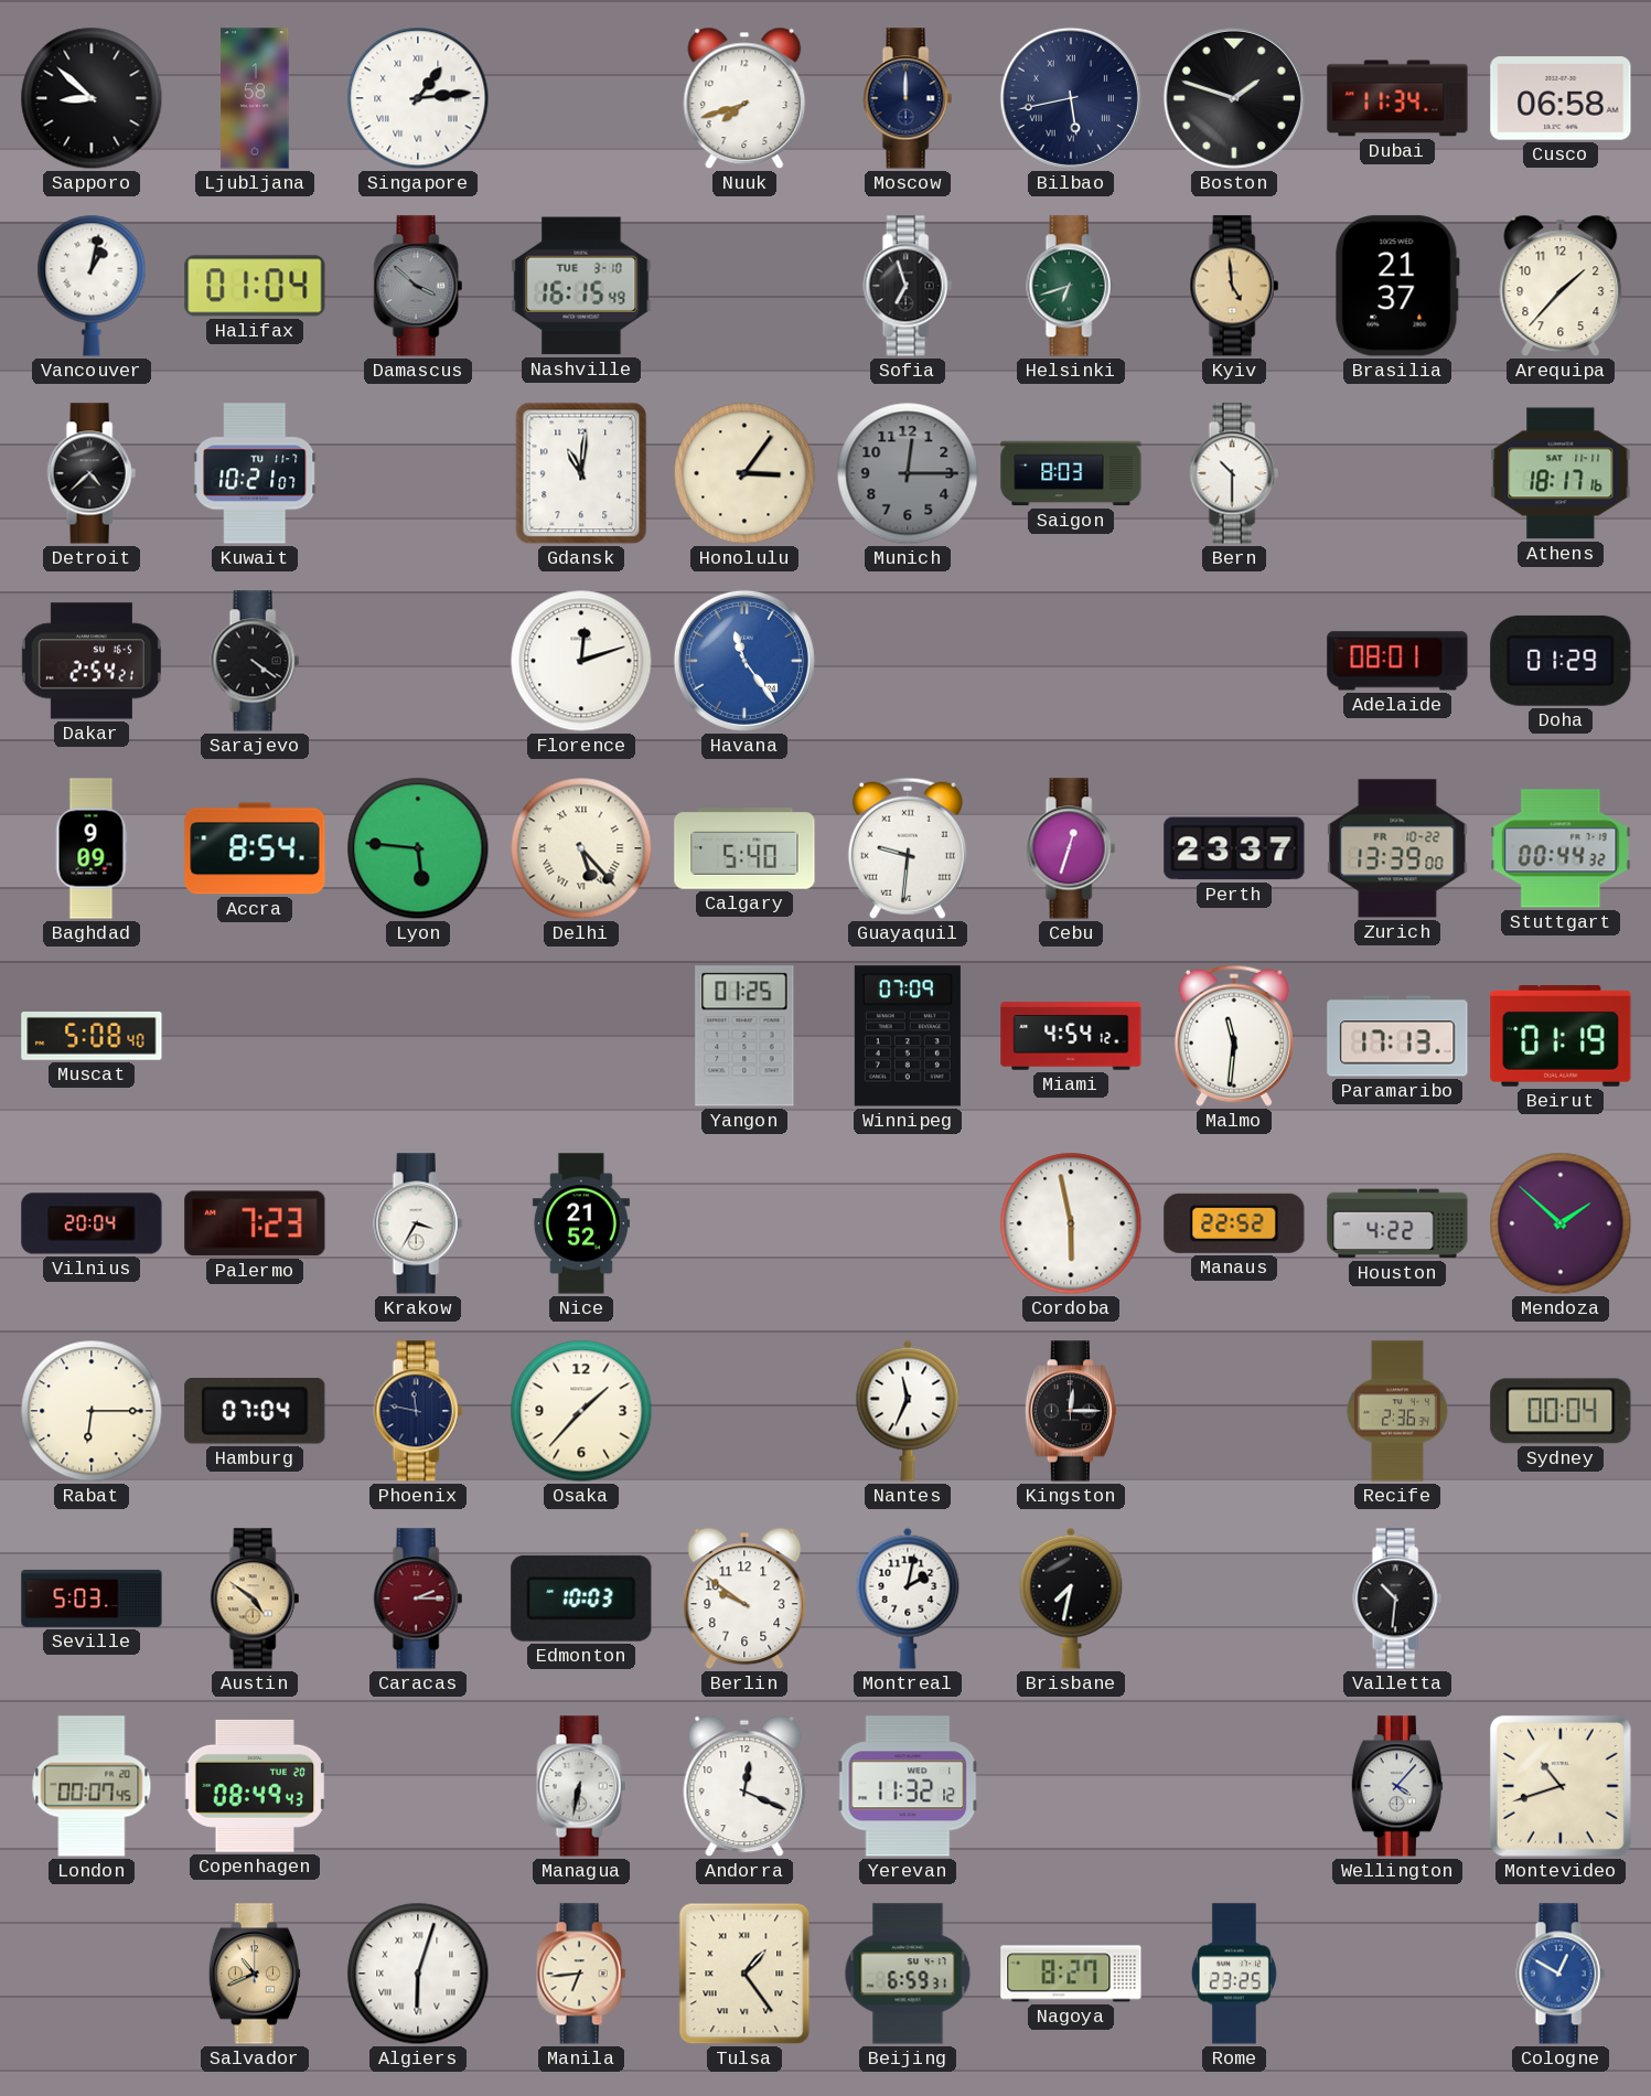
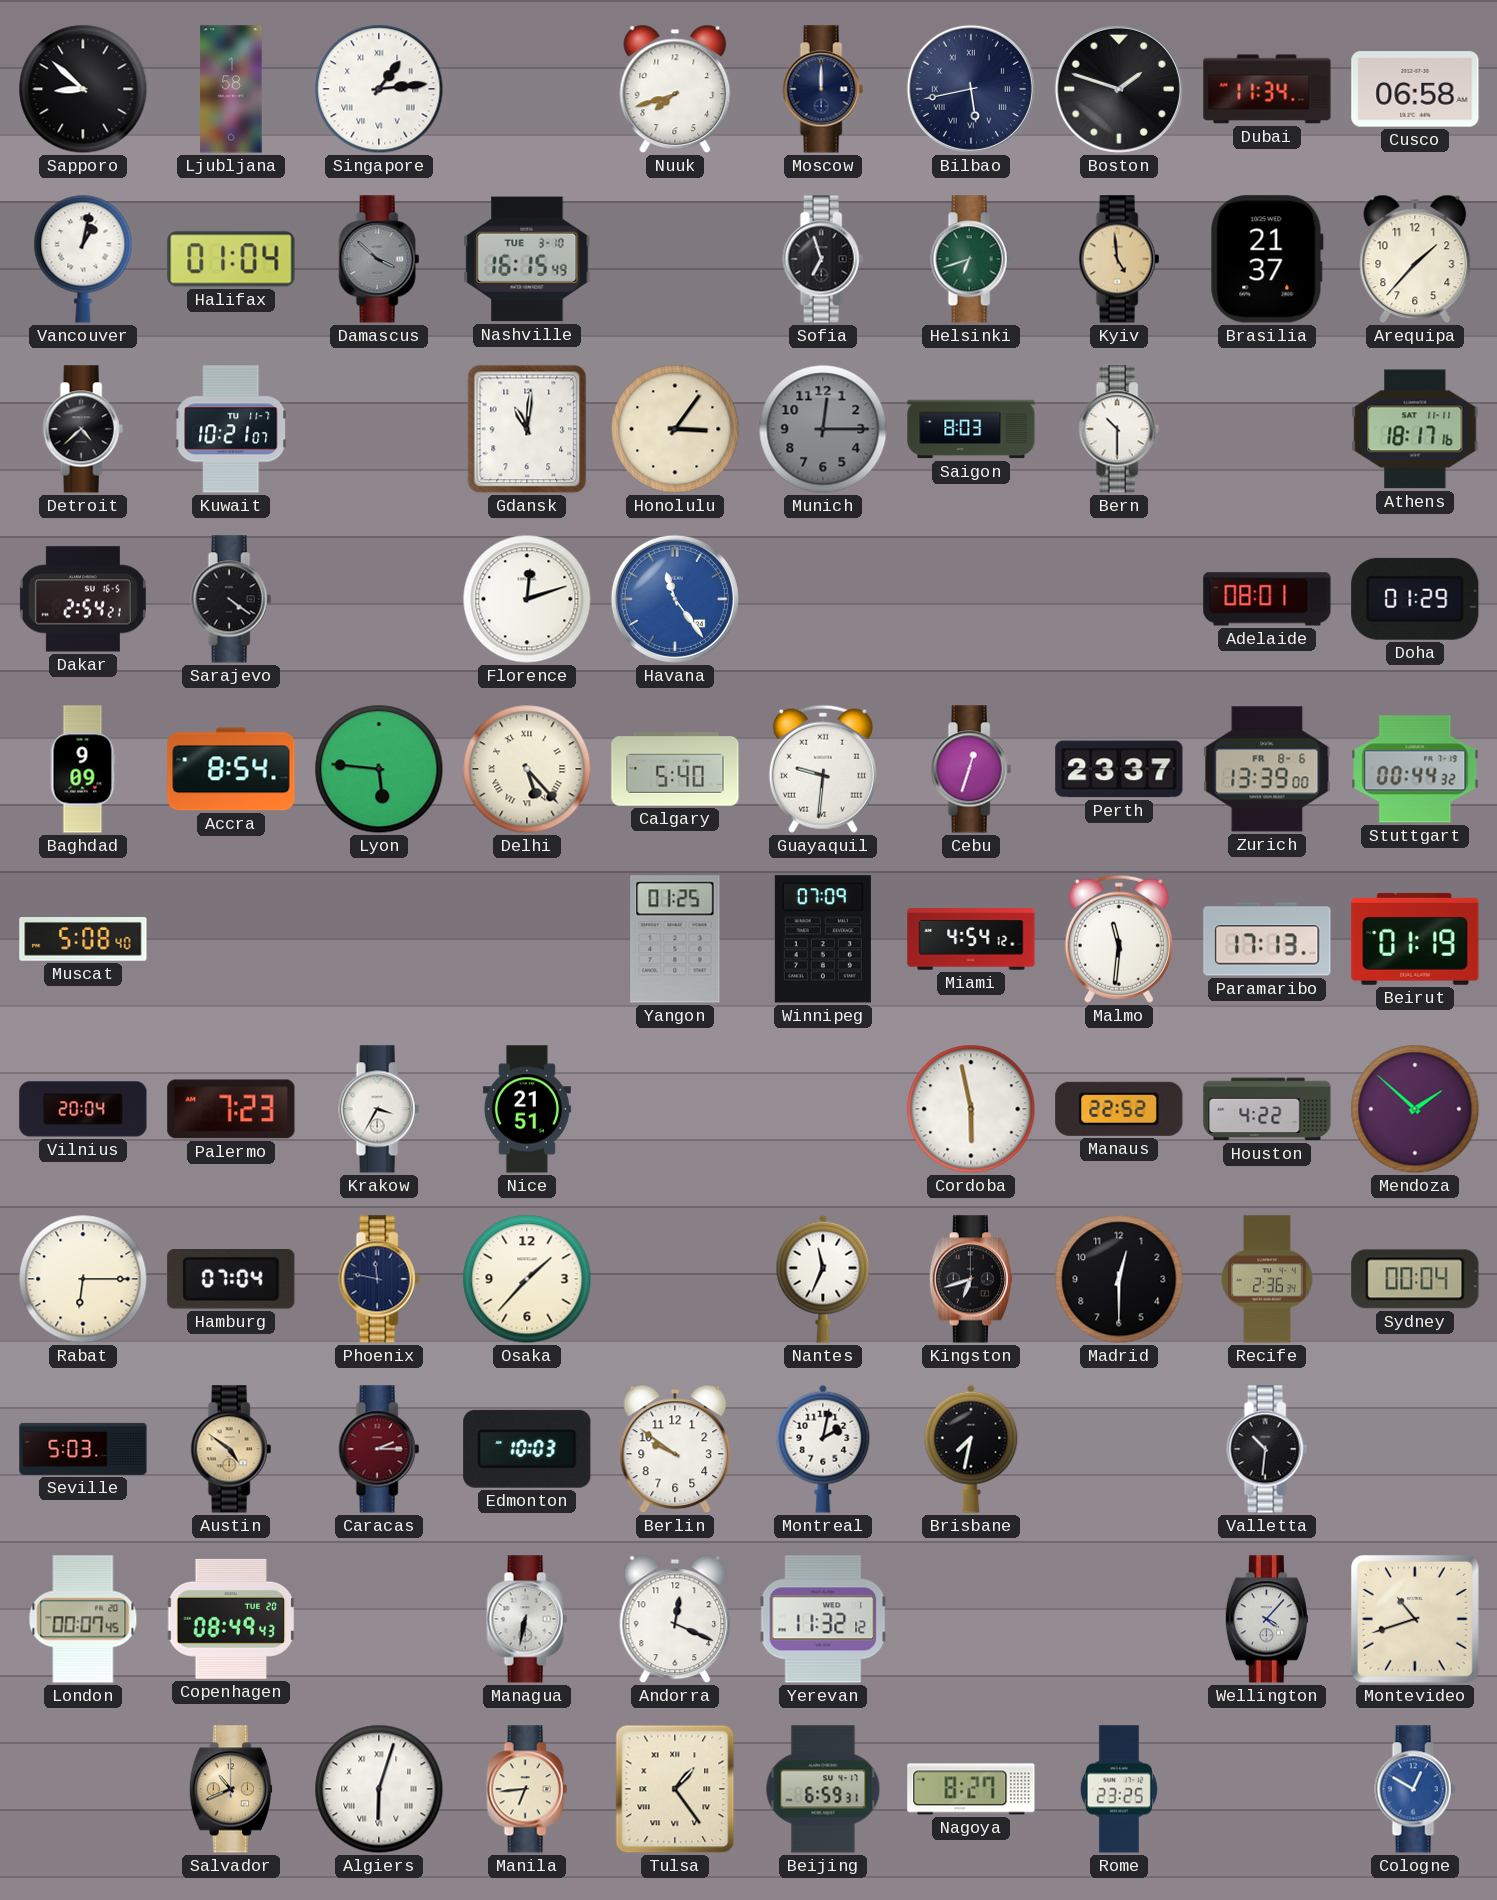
Zurich date: FR 10-22 -> FR 8-6 (1267, 769)
Nice: 21:52 -> 21:51 (527, 1109)
Kingston: 12:15 -> 6:42 (971, 1279)
Madrid: none -> 12:30 (1119, 1279)
